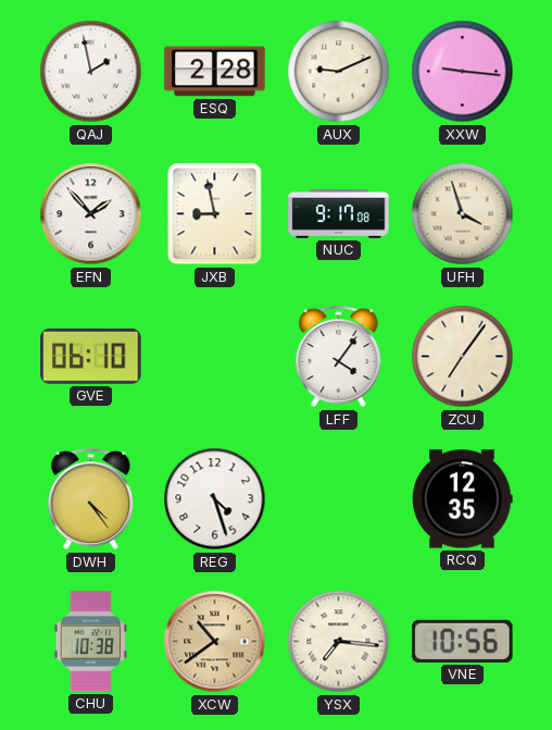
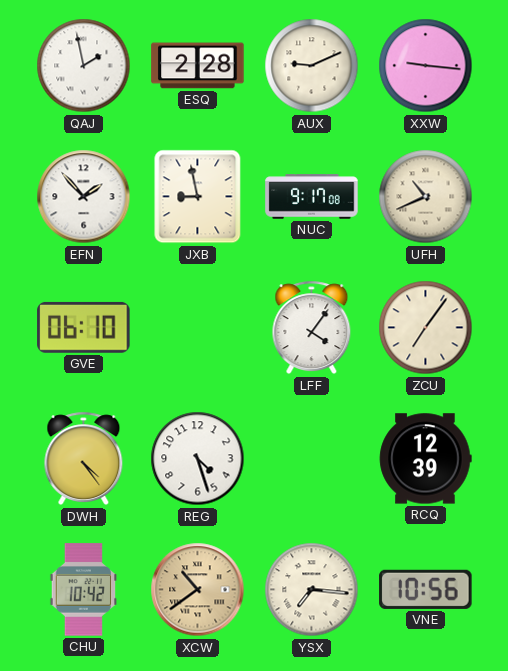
UFH: 3:57 -> 10:41 (426, 197)
RCQ: 12:35 -> 12:39 (425, 459)
CHU: 10:38 -> 10:42 (83, 590)
